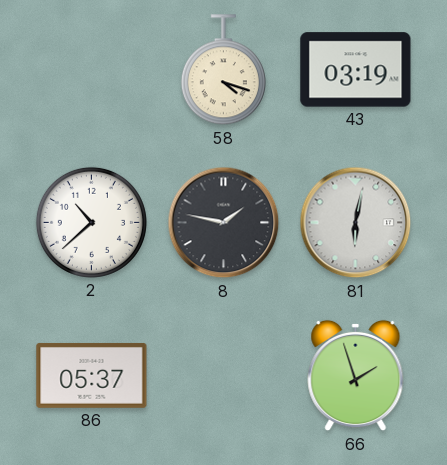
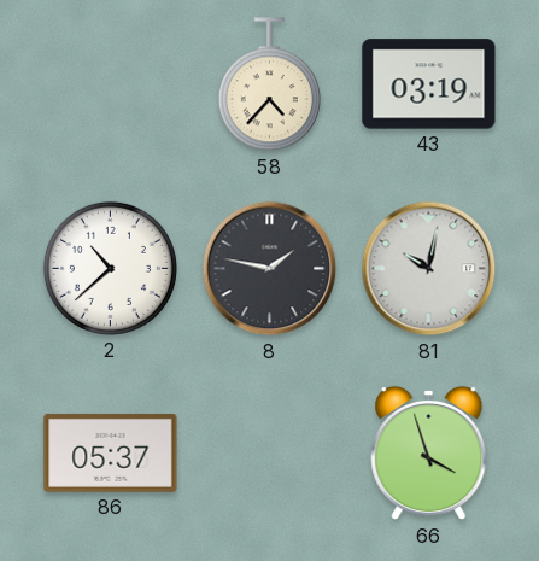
58: 4:18 -> 4:37 (269, 84)
81: 6:02 -> 10:02 (429, 269)
66: 1:57 -> 3:57 (429, 454)
